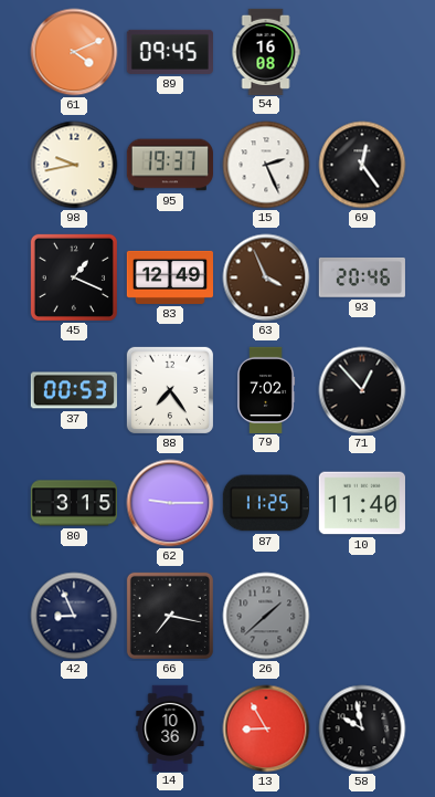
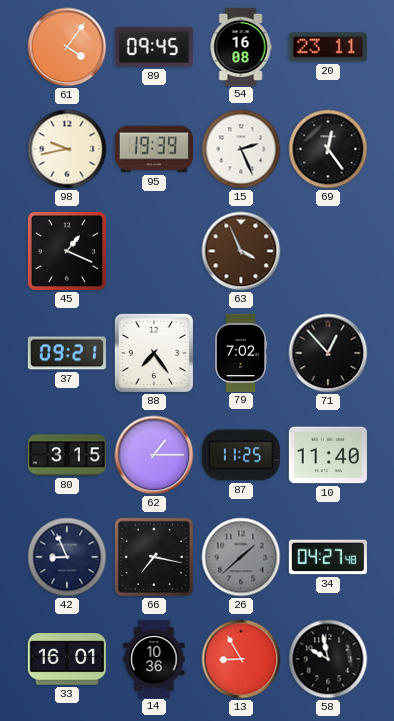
61: 4:11 -> 4:06 (67, 47)
20: none -> 23:11 (328, 47)
95: 19:37 -> 19:39 (153, 149)
83: 12:49 -> none (169, 277)
93: 20:46 -> none (362, 277)
37: 00:53 -> 09:21 (67, 353)
62: 9:15 -> 1:15 (154, 455)
34: none -> 04:27 (328, 557)
33: none -> 16:01 (67, 660)
